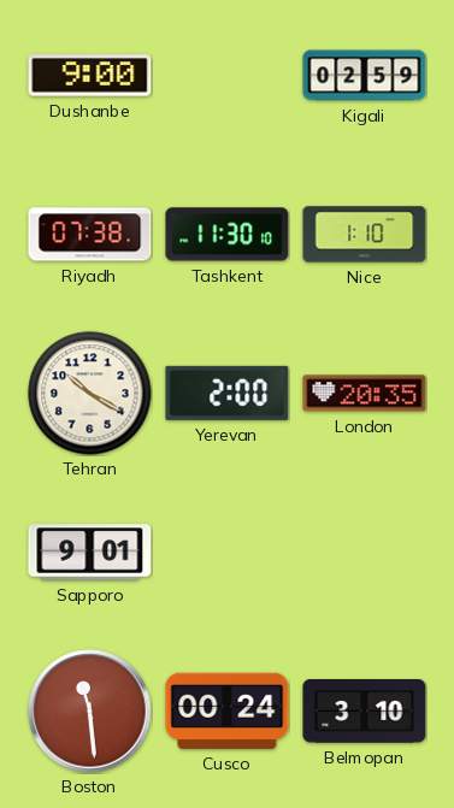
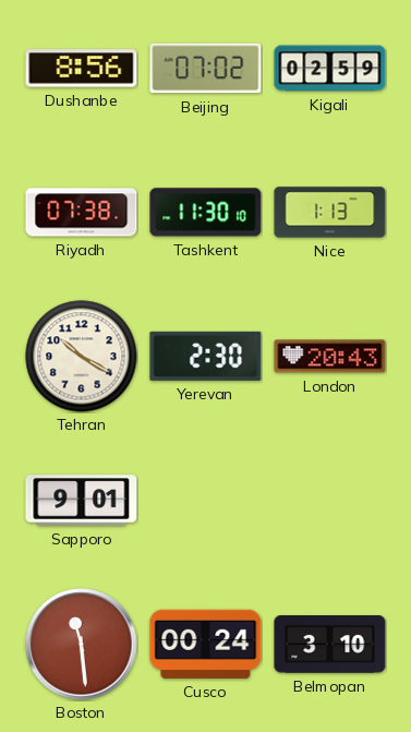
Dushanbe: 9:00 -> 8:56 (82, 69)
Beijing: none -> 07:02 (206, 69)
Nice: 1:10 -> 1:13 (330, 213)
Yerevan: 2:00 -> 2:30 (206, 356)
London: 20:35 -> 20:43 (330, 357)
